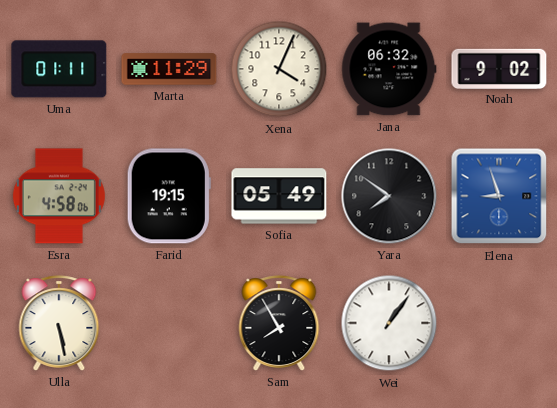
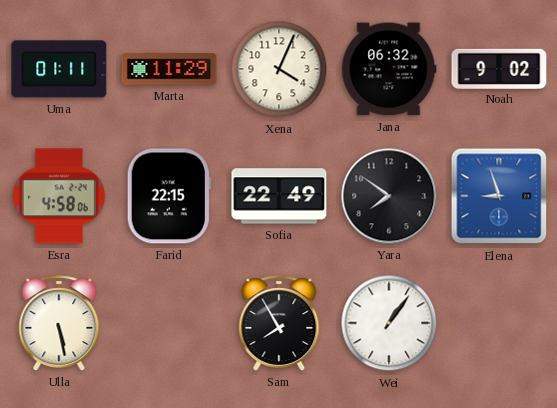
Farid: 19:15 -> 22:15 (169, 196)
Sofia: 05:49 -> 22:49 (279, 196)
